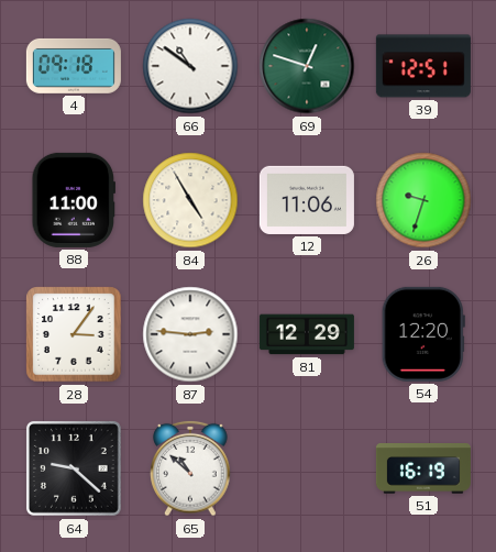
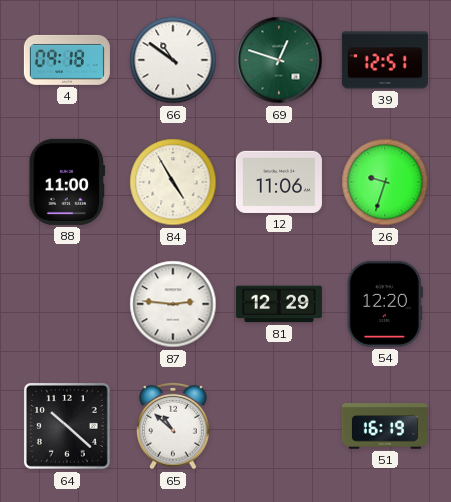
28: 3:06 -> none (74, 334)
64: 9:22 -> 10:22 (67, 426)
